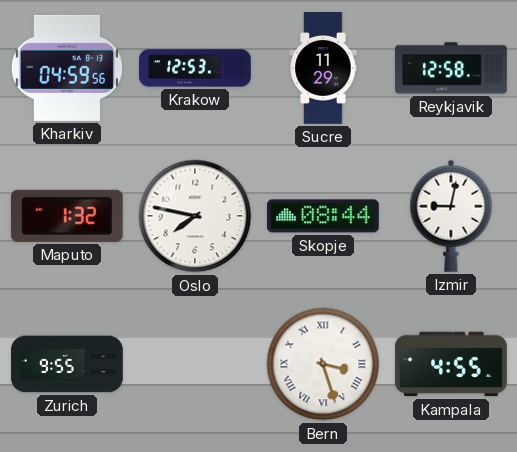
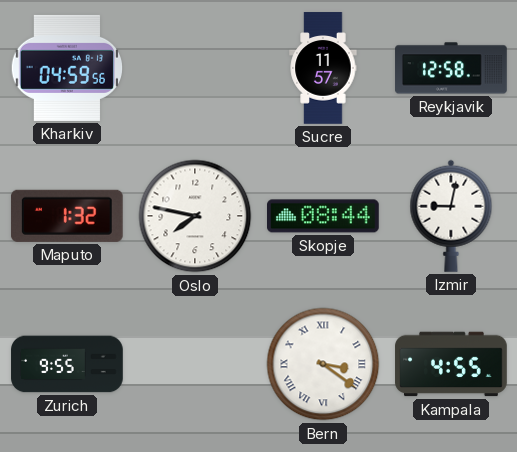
Krakow: 12:53 -> none (195, 68)
Sucre: 11:29 -> 11:57 (323, 68)
Bern: 3:27 -> 3:21 (323, 364)
